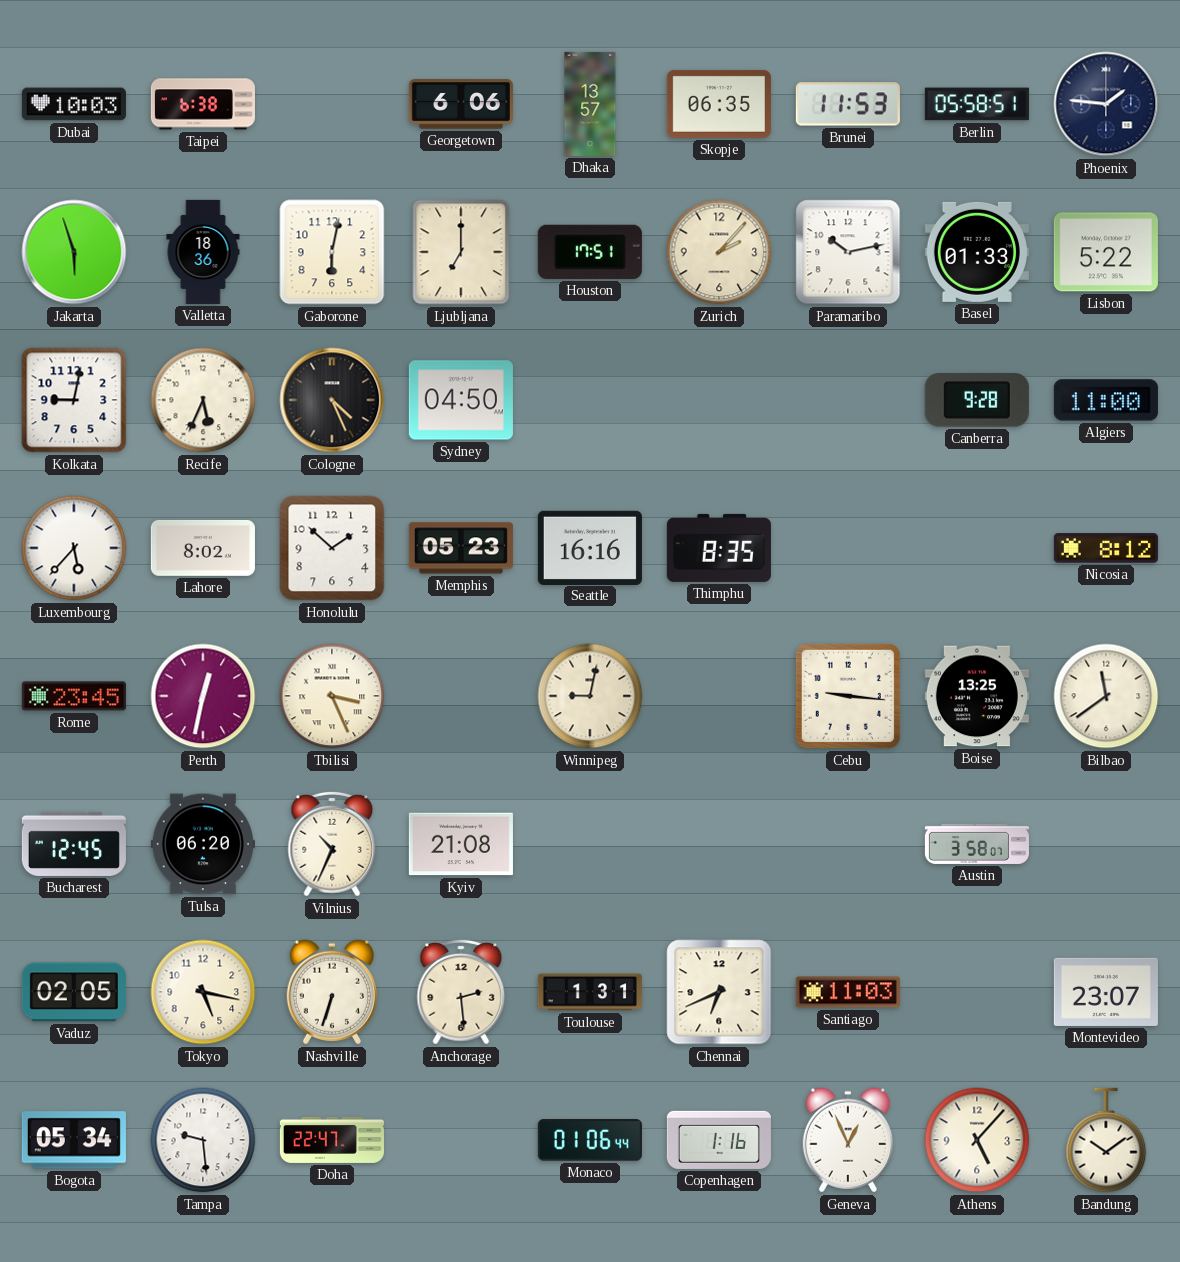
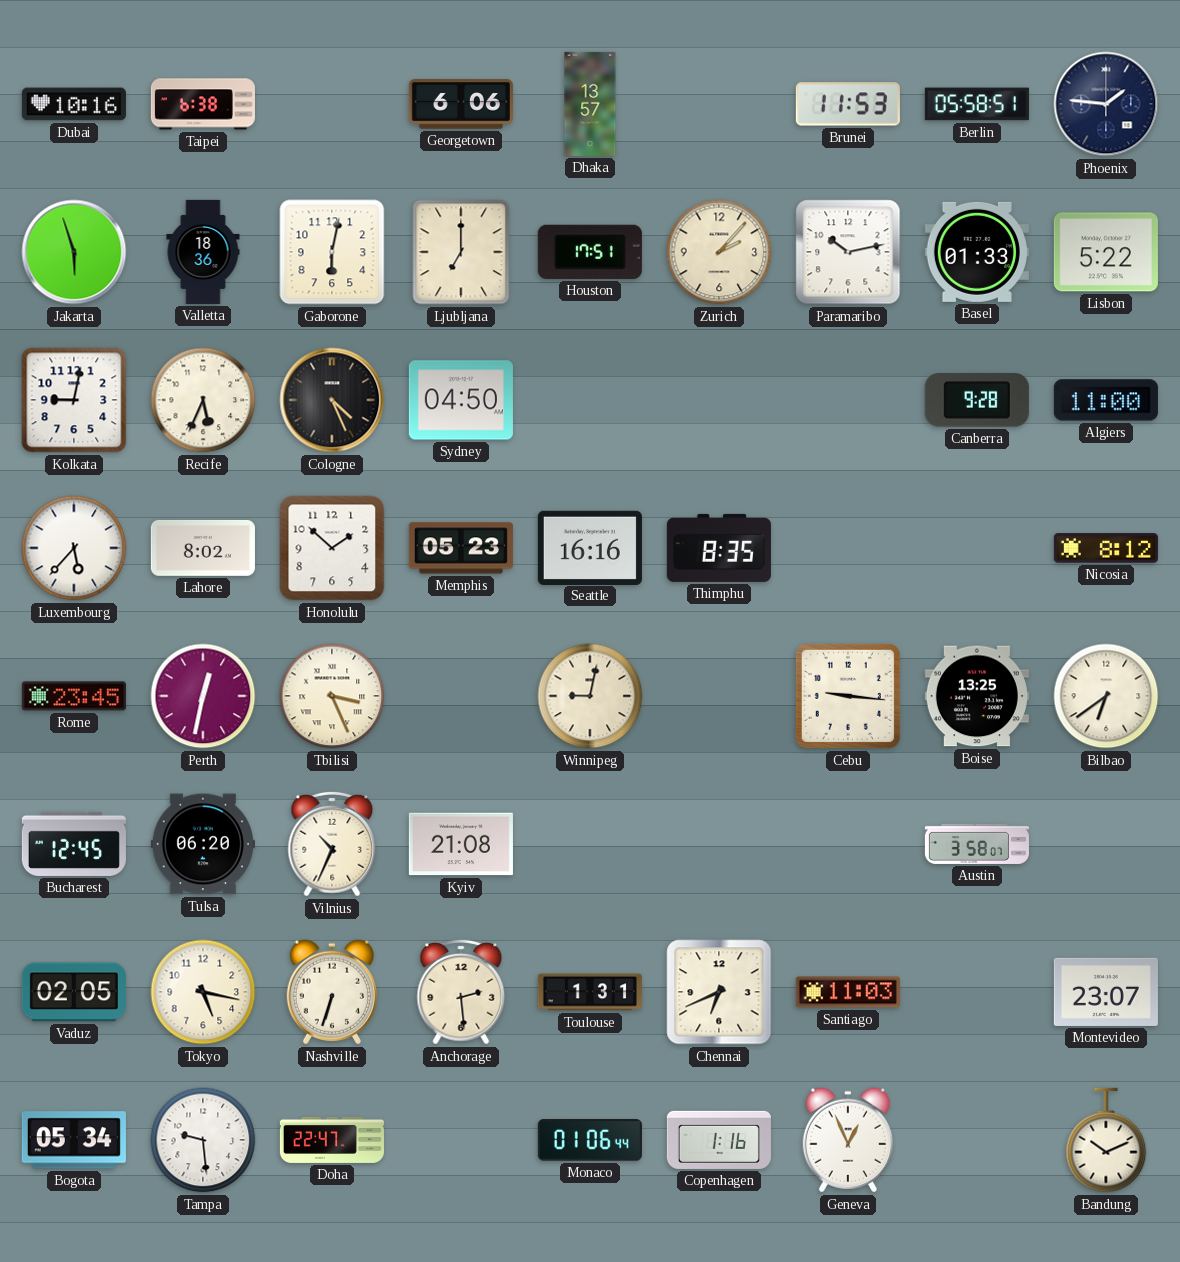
Dubai: 10:03 -> 10:16 (74, 104)
Skopje: 06:35 -> none (719, 104)
Bilbao: 11:39 -> 6:39 (1106, 696)
Athens: 5:07 -> none (977, 1140)
Bandung: 10:09 -> 10:11 (1106, 1140)
